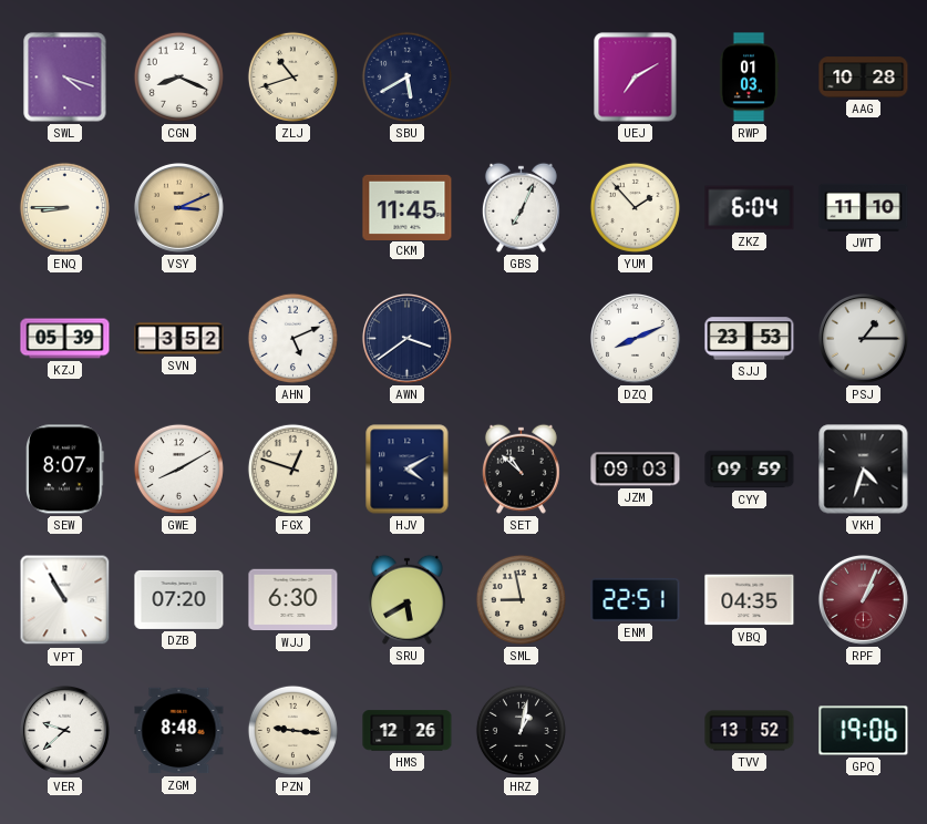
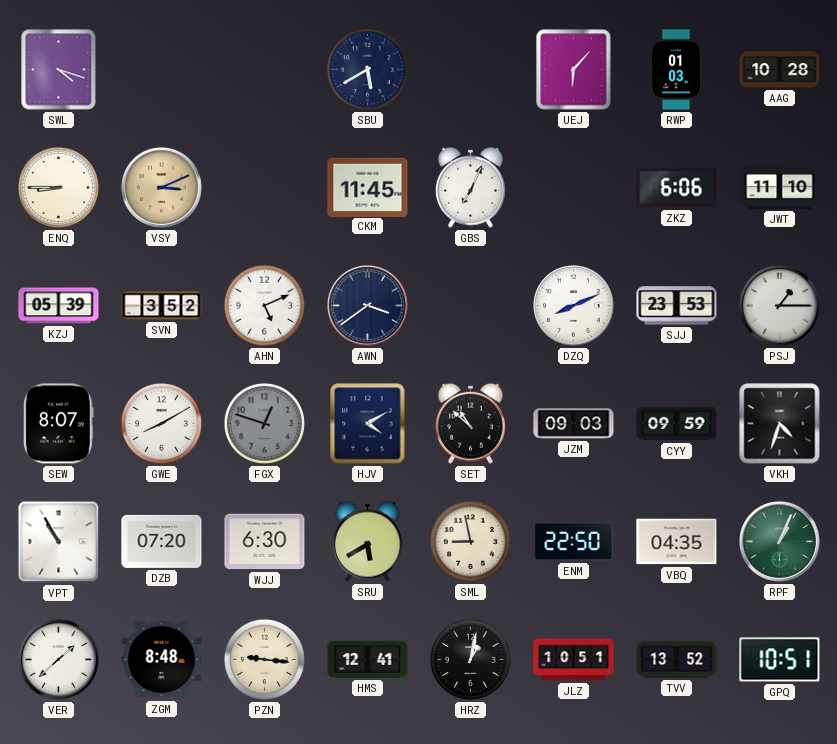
CGN: 8:19 -> none (178, 76)
ZLJ: 10:42 -> none (292, 76)
UEJ: 7:10 -> 6:07 (574, 70)
YUM: 1:53 -> none (635, 207)
ZKZ: 6:04 -> 6:06 (677, 188)
FGX dial: cream -> grey (264, 423)
ENM: 22:51 -> 22:50 (574, 541)
RPF dial: burgundy -> green (779, 541)
VER: 9:38 -> 1:38 (58, 659)
HMS: 12:26 -> 12:41 (368, 660)
JLZ: none -> 10:51 (574, 660)
GPQ: 19:06 -> 10:51 (780, 660)
